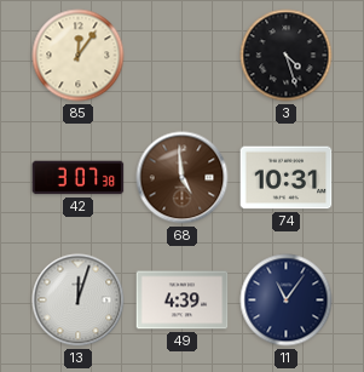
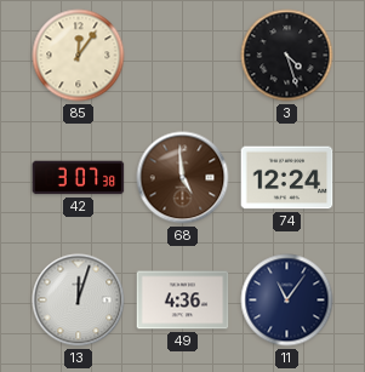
74: 10:31 -> 12:24 (287, 178)
49: 4:39 -> 4:36 (183, 301)
